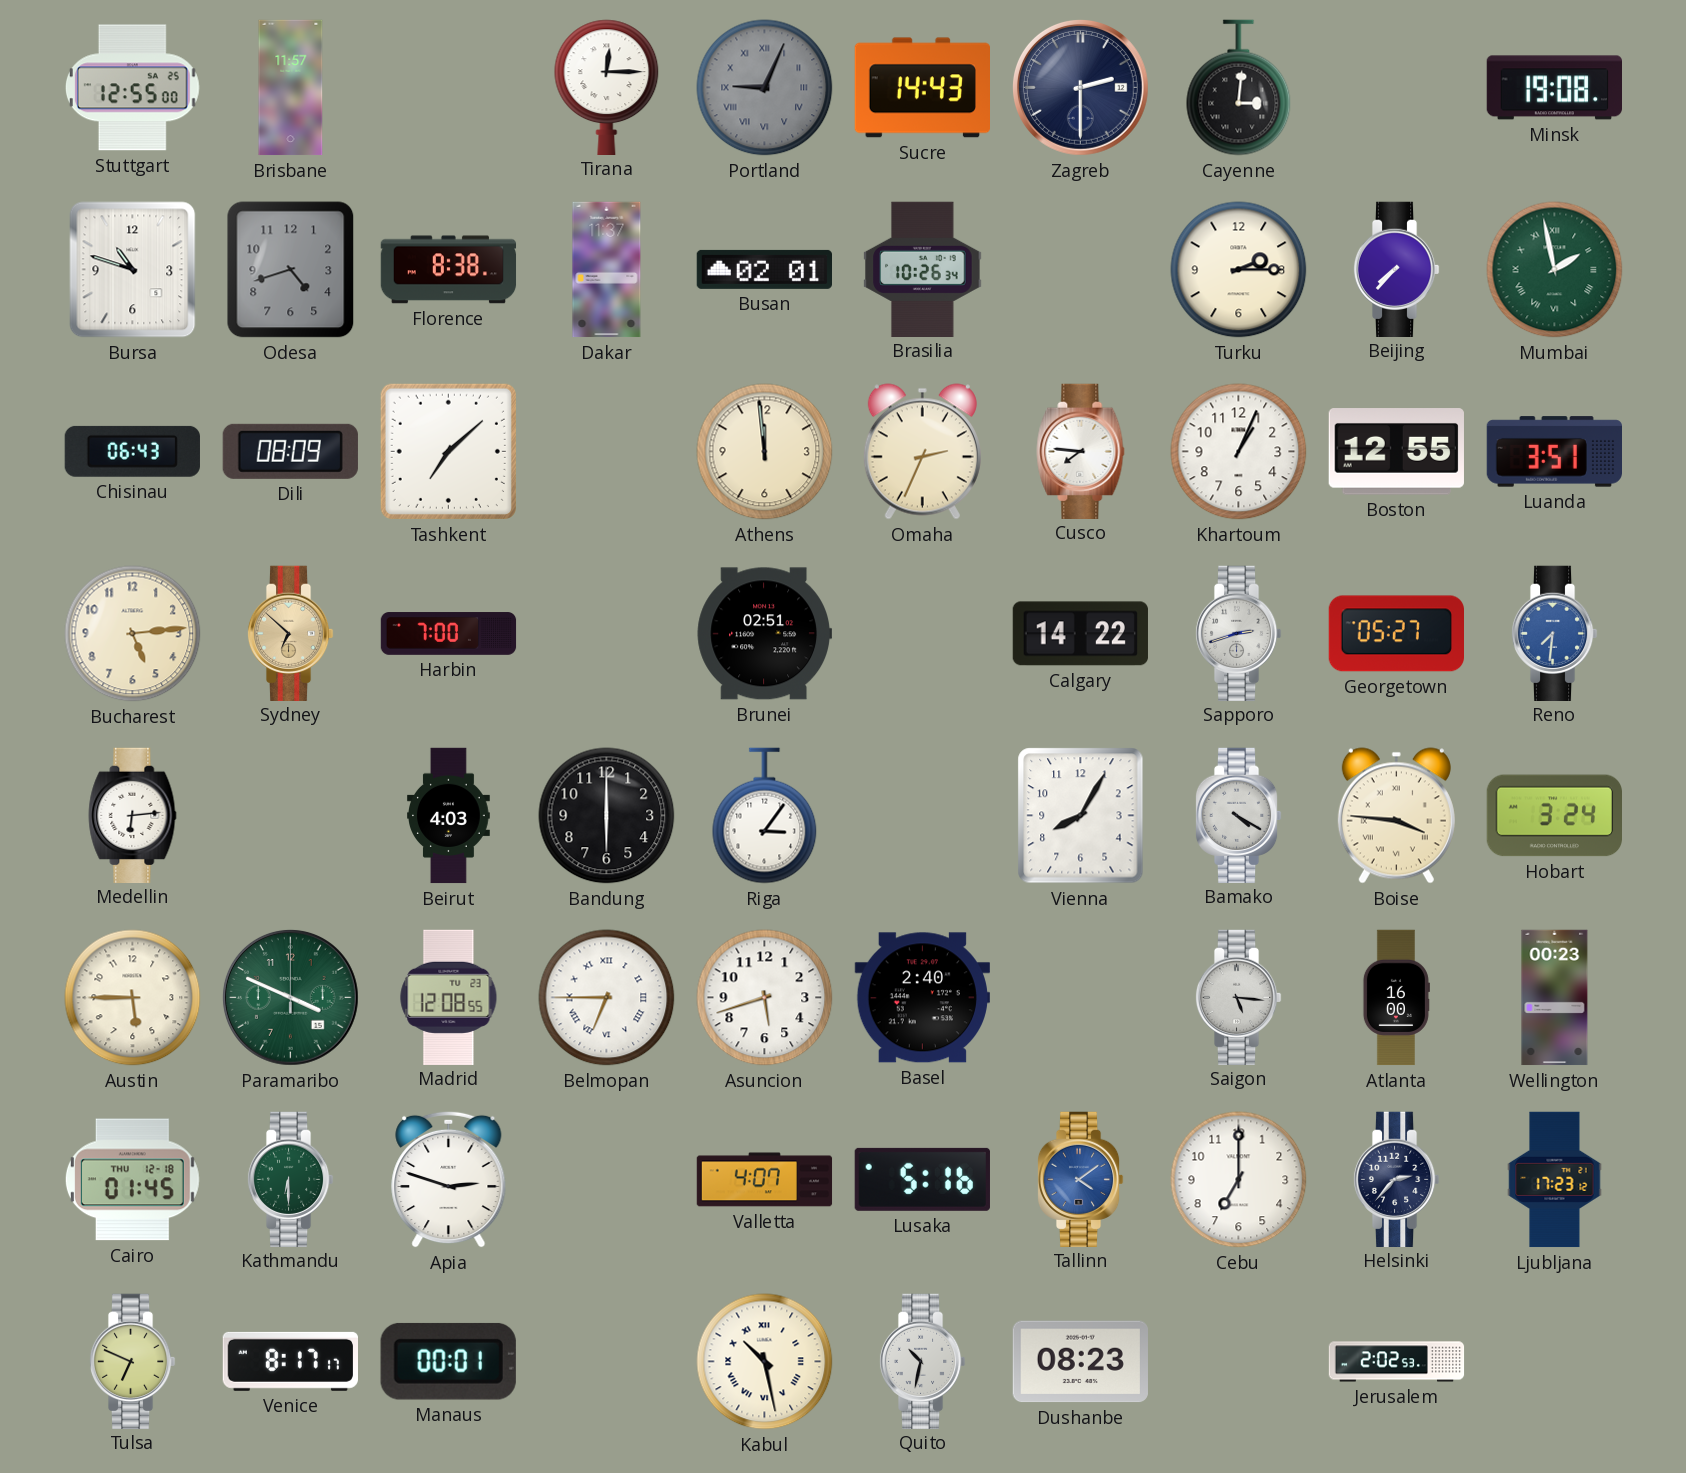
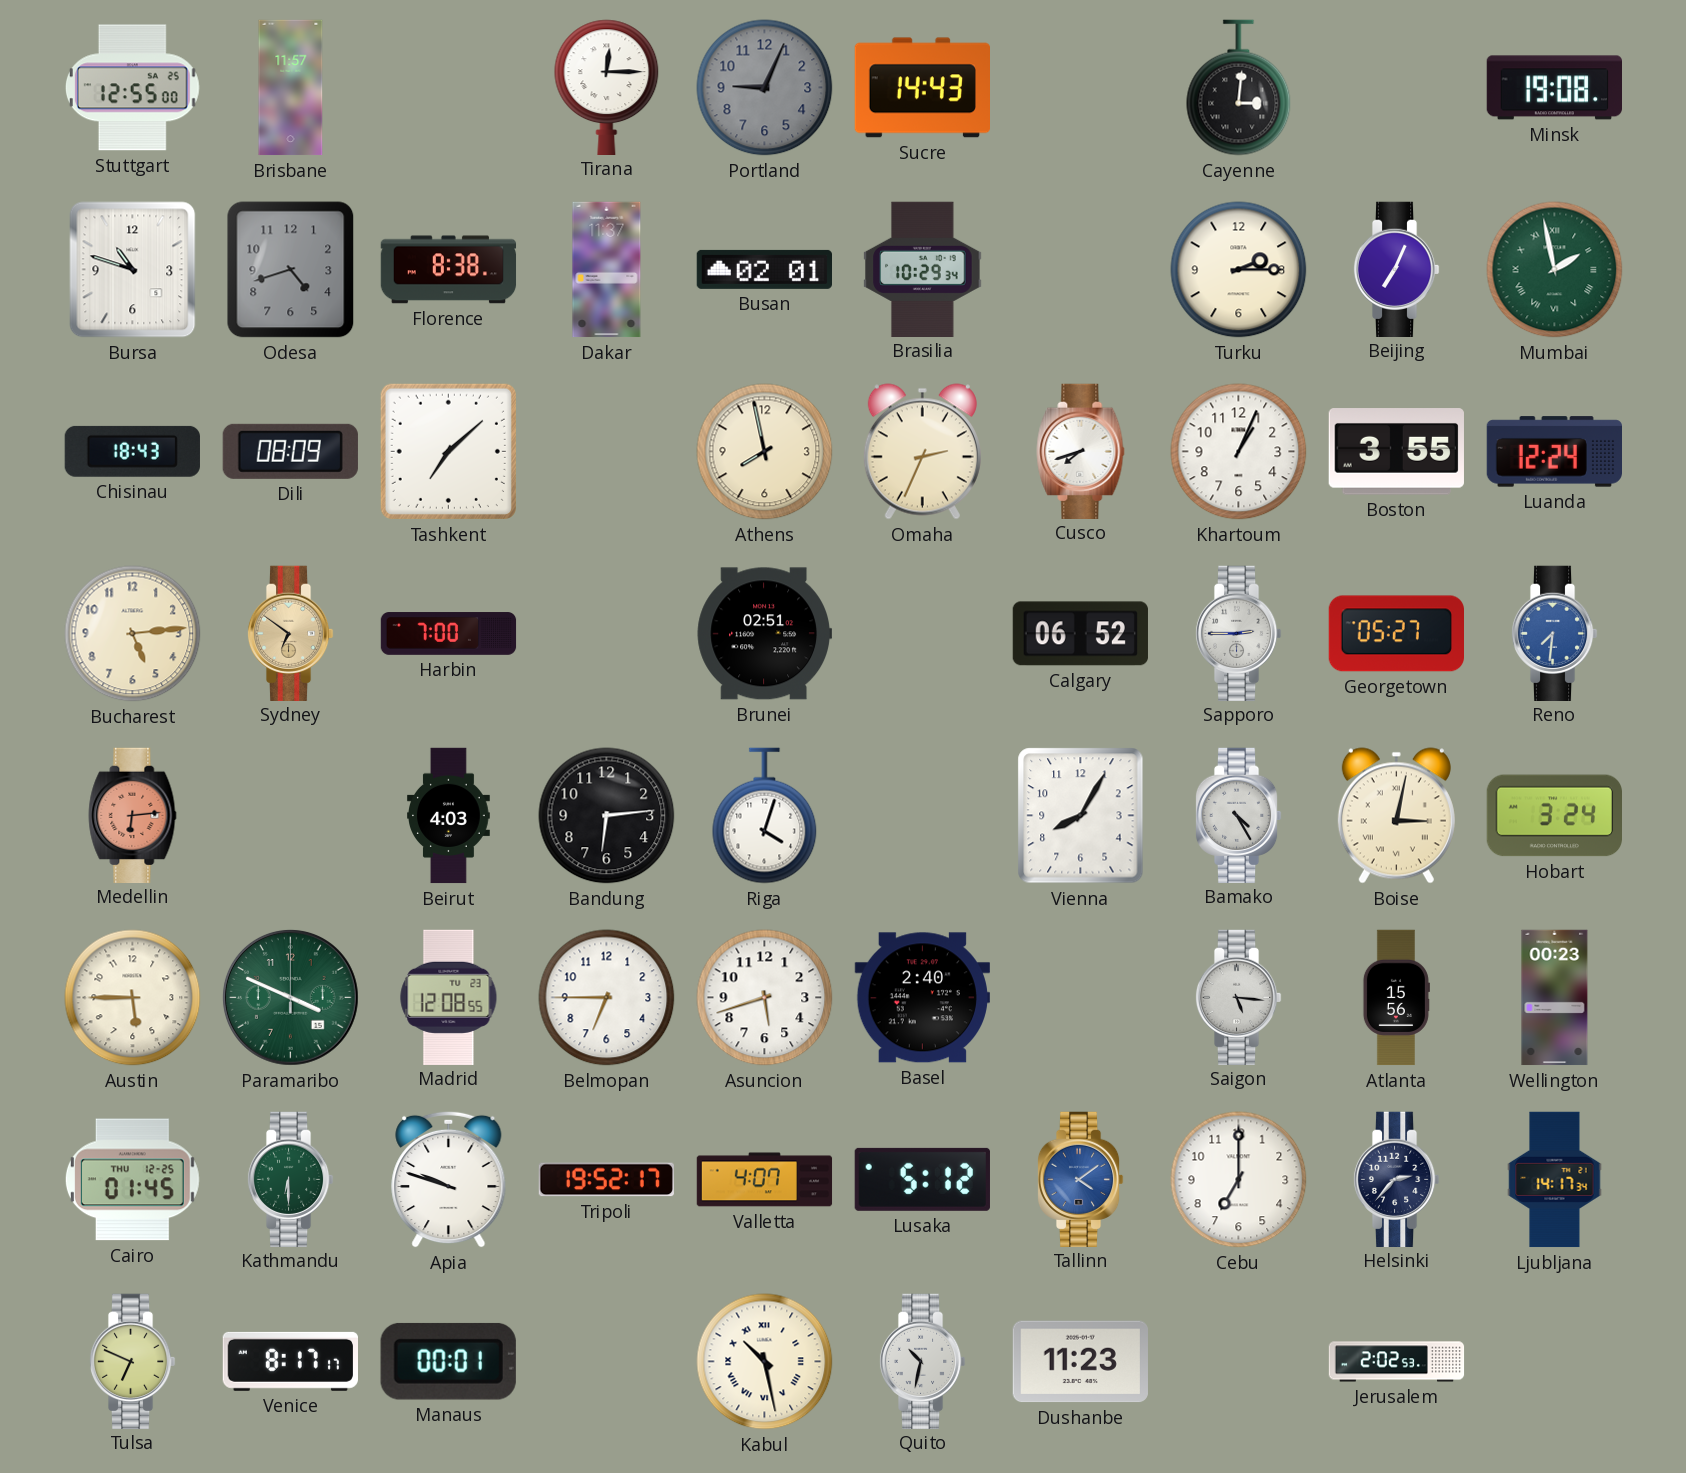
Portland numerals: Roman -> Arabic (765, 88)
Zagreb: 2:30 -> none (1080, 87)
Brasilia: 10:26 -> 10:29 (923, 269)
Beijing: 7:37 -> 7:04 (1396, 269)
Chisinau: 06:43 -> 18:43 (132, 451)
Athens: 11:59 -> 7:58 (765, 452)
Cusco: 7:46 -> 7:42 (1081, 451)
Boston: 12:55 -> 3:55 (1396, 452)
Luanda: 3:51 -> 12:24 (1554, 452)
Sydney: 6:52 -> 6:51 (290, 633)
Calgary: 14:22 -> 06:52 (1080, 634)
Sapporo: 2:42 -> 2:45 (1238, 633)
Medellin dial: white -> salmon (133, 815)
Bandung: 6:00 -> 6:14 (607, 816)
Riga: 3:06 -> 4:03 (765, 816)
Bamako: 4:20 -> 4:25 (1238, 815)
Boise: 3:46 -> 3:02 (1396, 816)
Belmopan numerals: Roman -> Arabic (607, 998)
Atlanta: 16:00 -> 15:56 (1396, 998)
Cairo date: THU 12-18 -> THU 12-25 (132, 1180)
Apia: 2:48 -> 9:48 (449, 1179)
Tripoli: none -> 19:52 (606, 1180)
Lusaka: 5:16 -> 5:12 (922, 1179)
Ljubljana: 17:23 -> 14:17 (1555, 1180)
Dushanbe: 08:23 -> 11:23 (1080, 1362)
